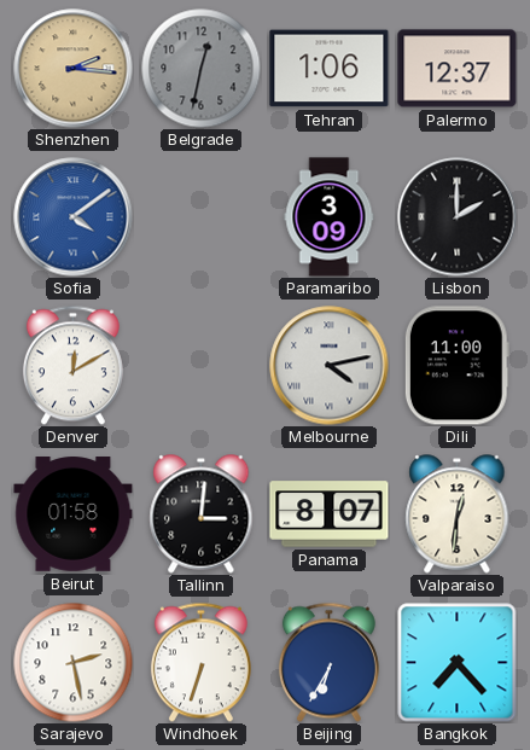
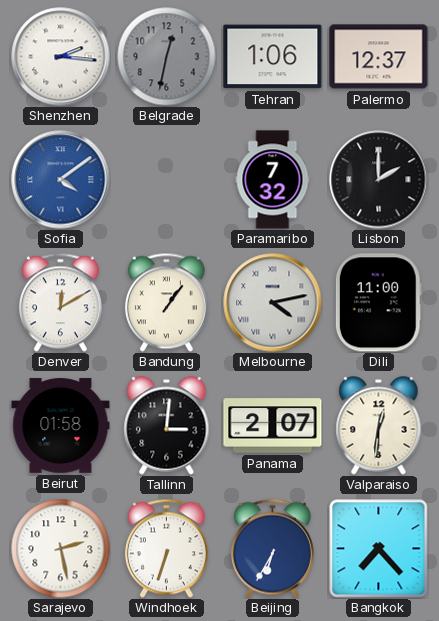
Shenzhen dial: champagne -> white (61, 57)
Paramaribo: 3:09 -> 7:32 (273, 180)
Bandung: none -> 1:06 (166, 302)
Panama: 8:07 -> 2:07 (273, 426)
